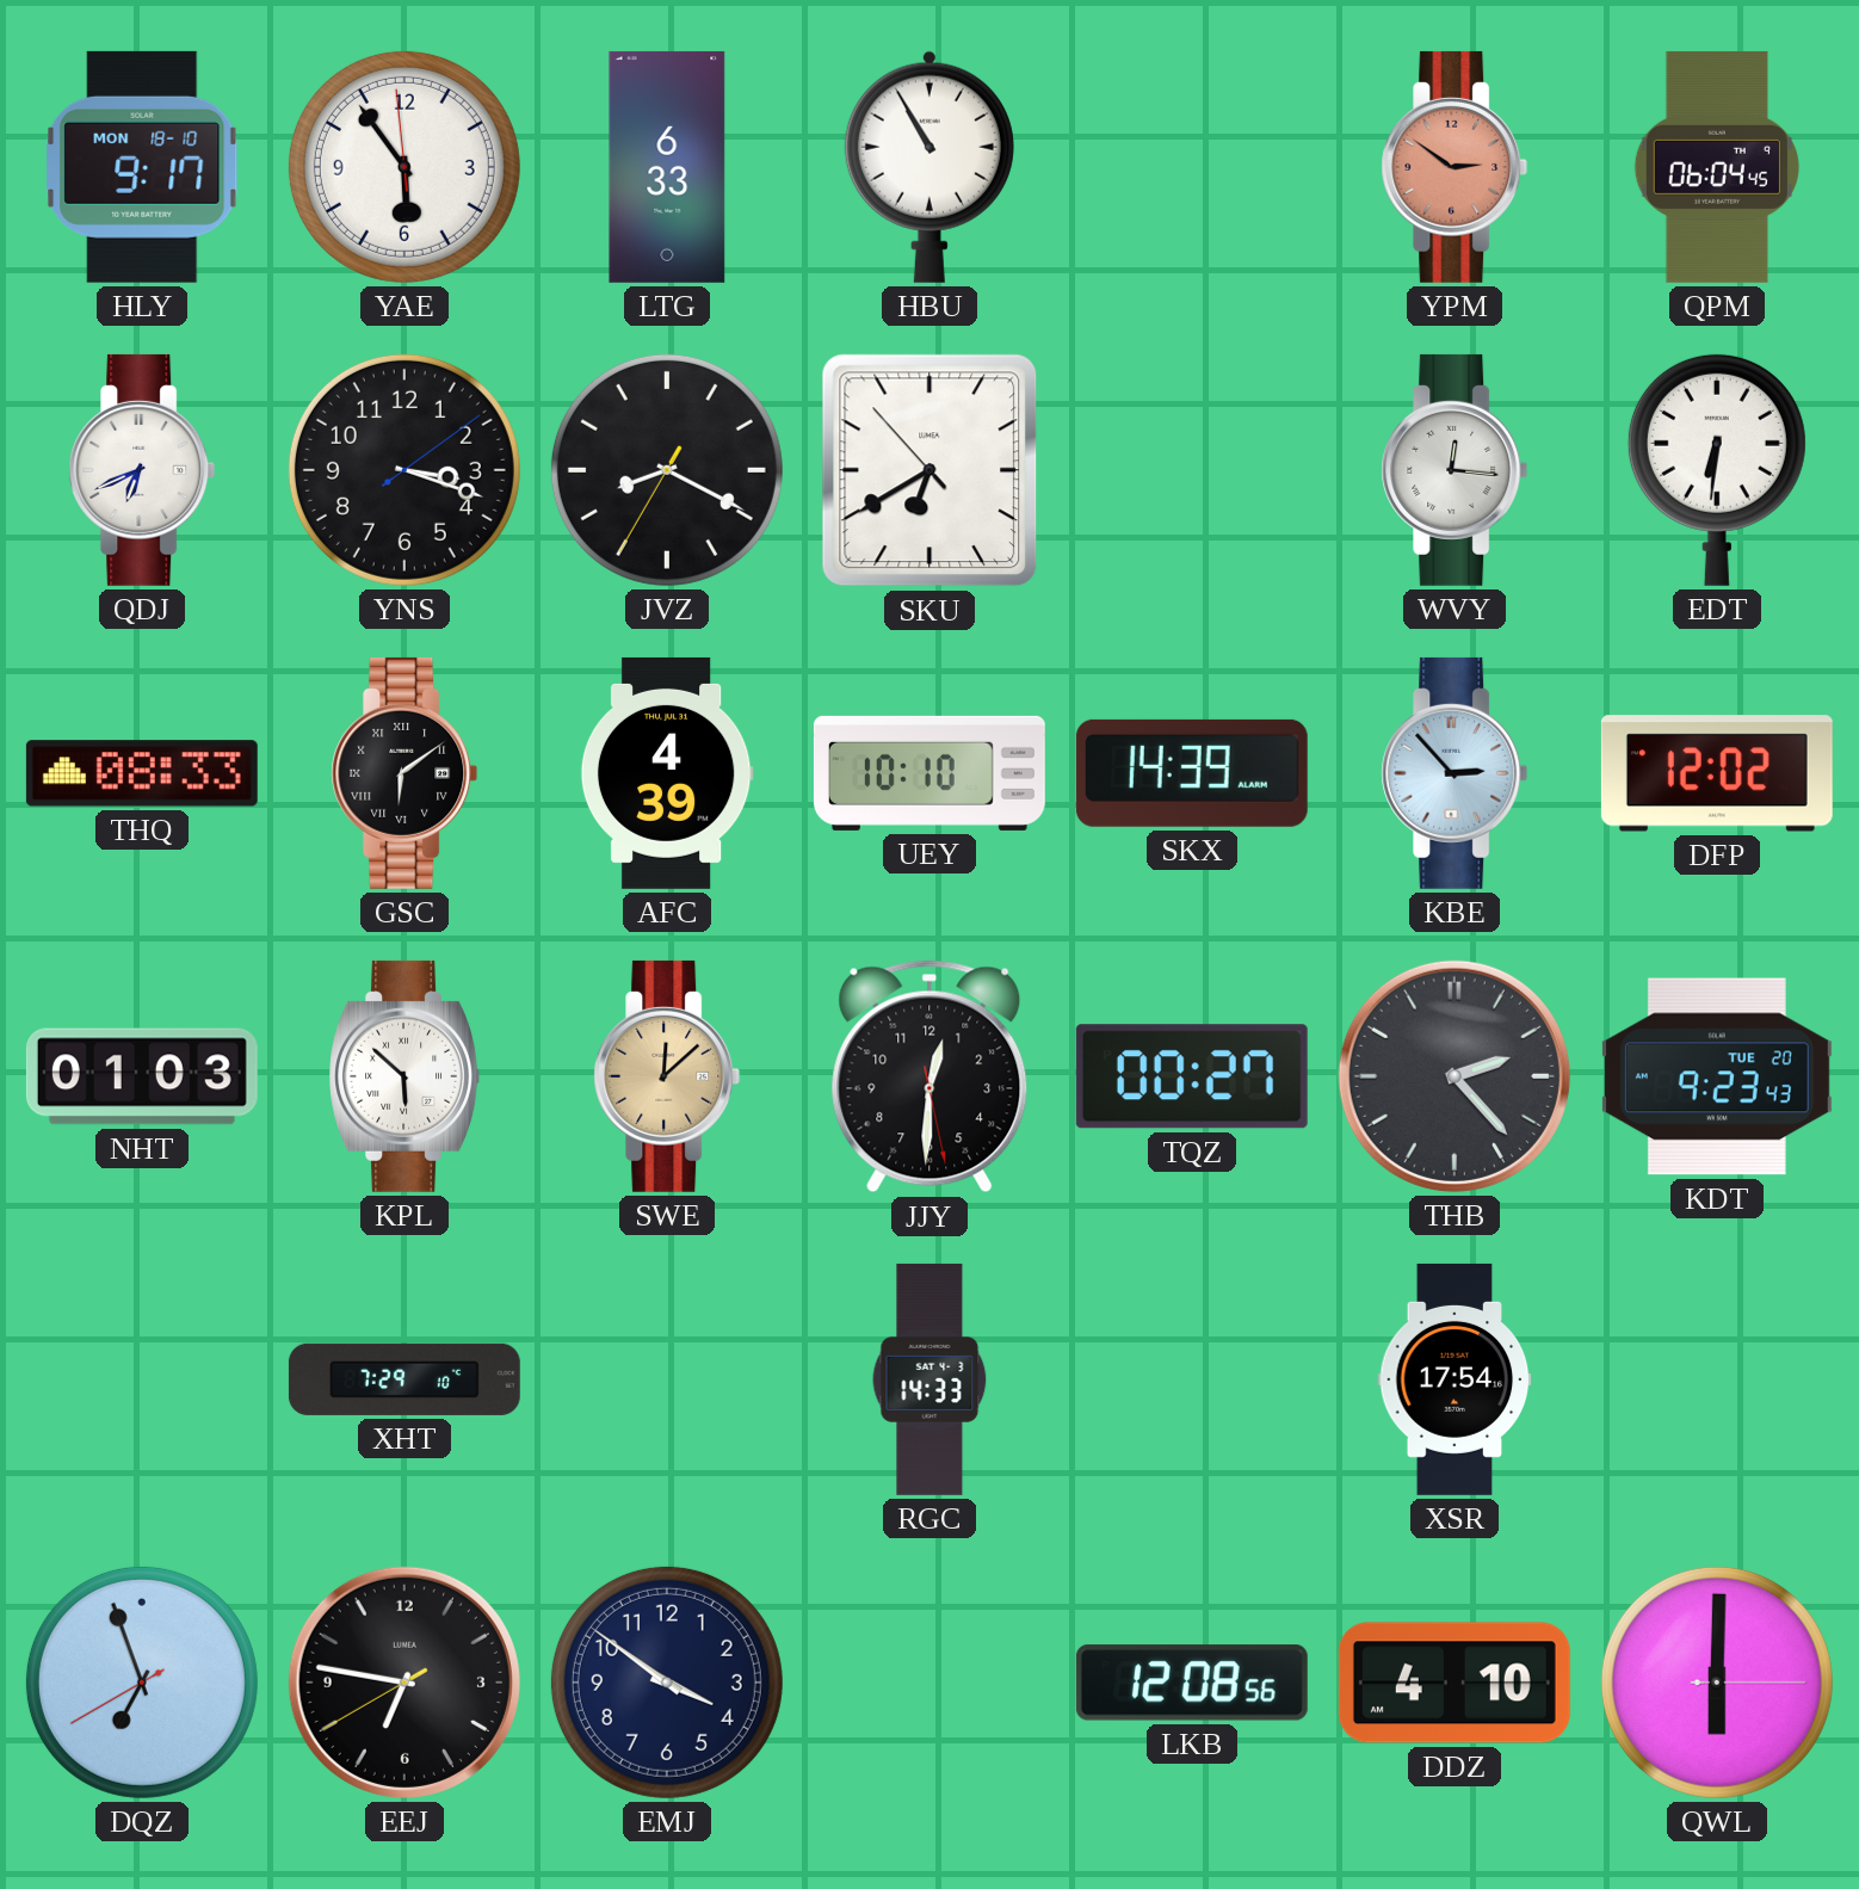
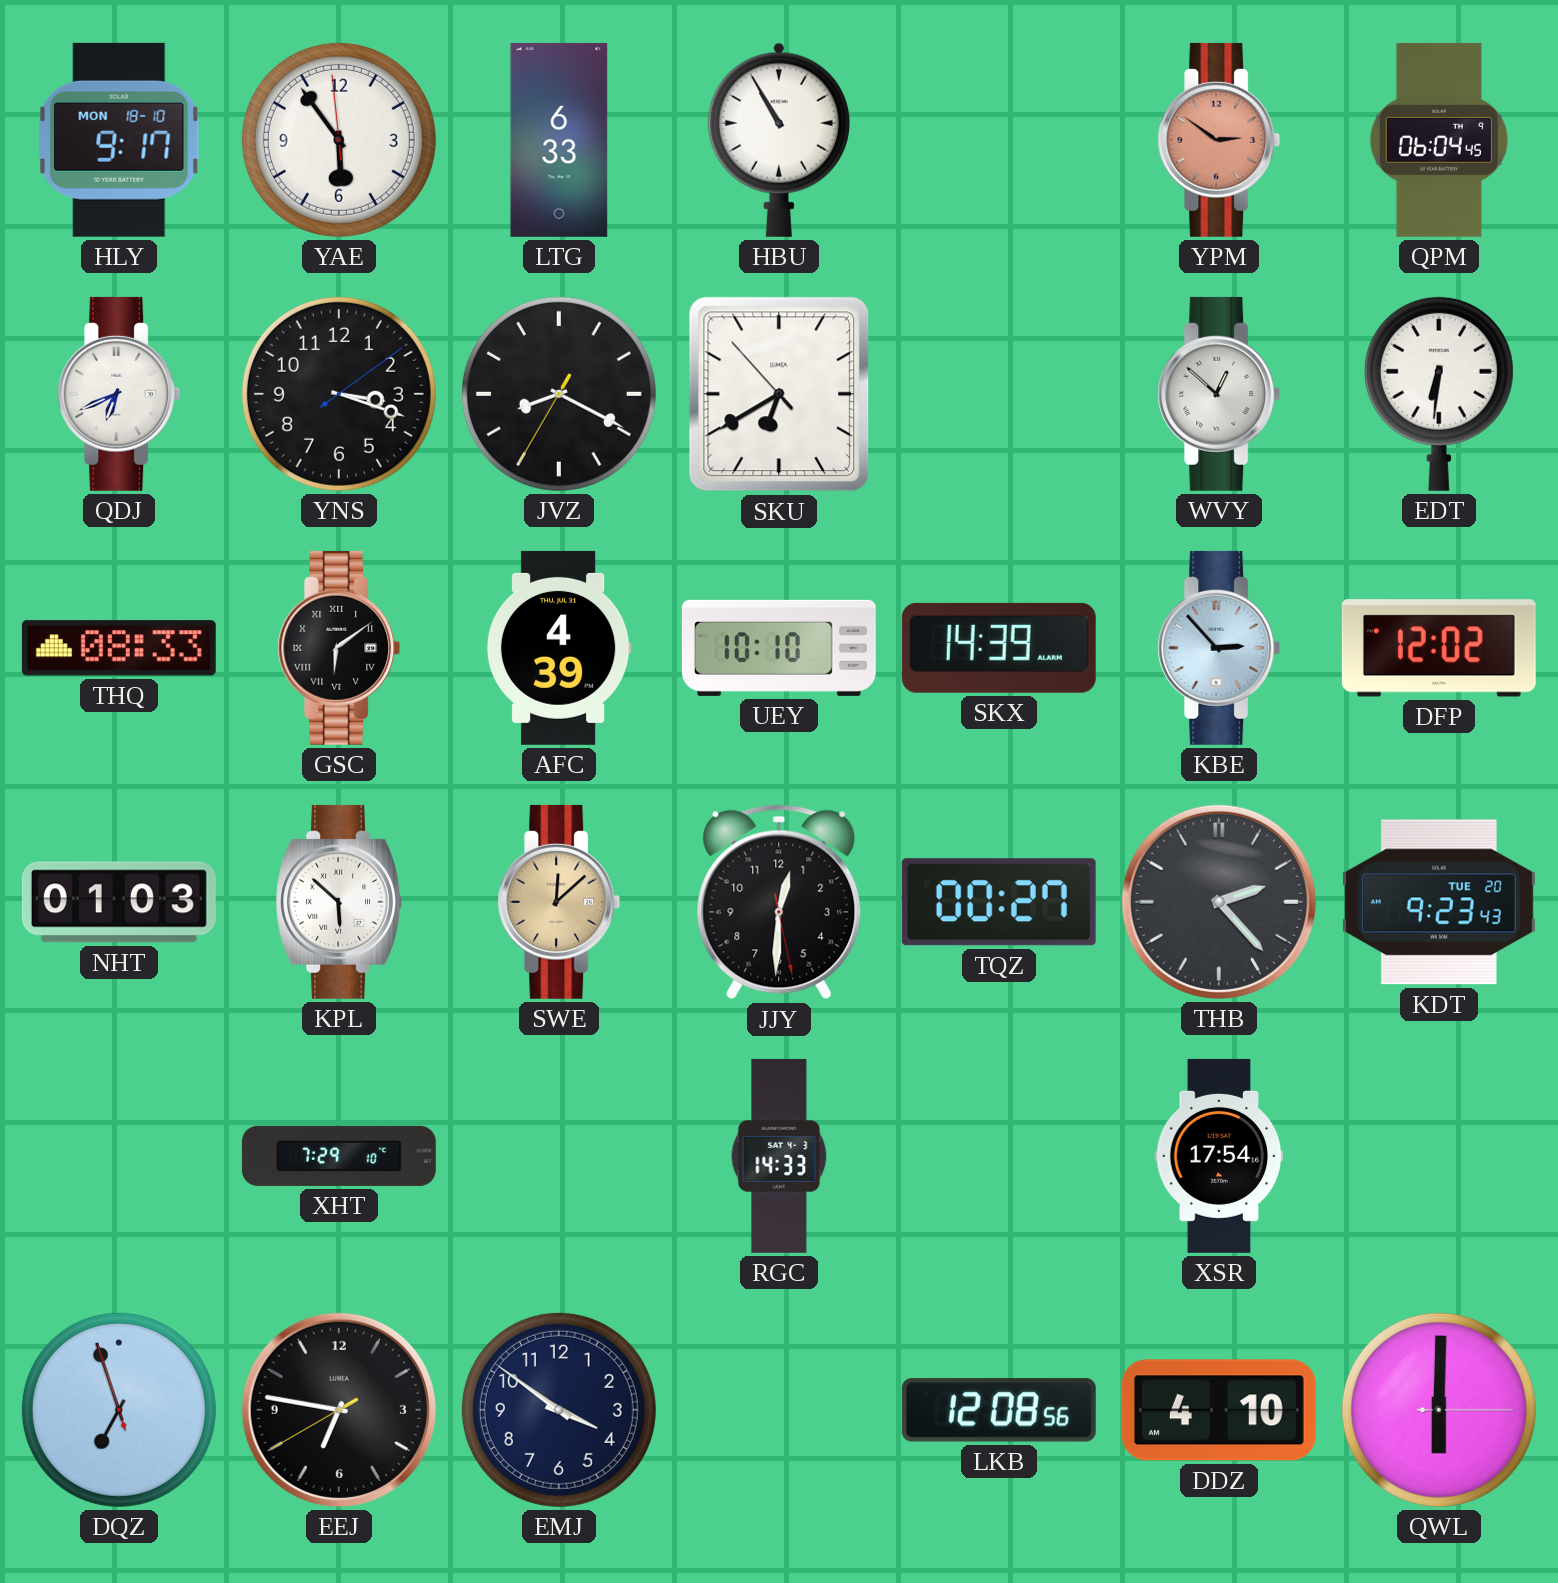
WVY: 12:16 -> 12:52 (1219, 394)
DQZ: 6:56:40 -> 6:56:57 (119, 1410)
